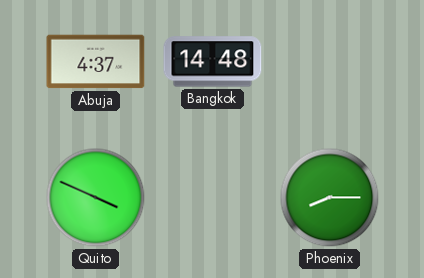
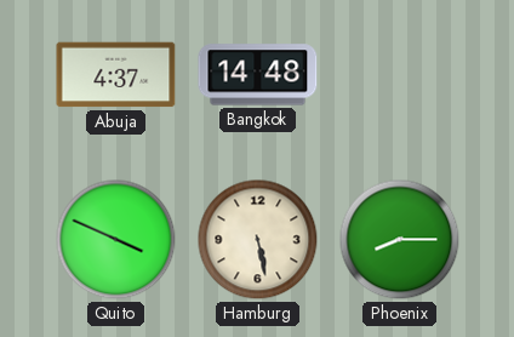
Hamburg: none -> 5:28 (258, 240)
